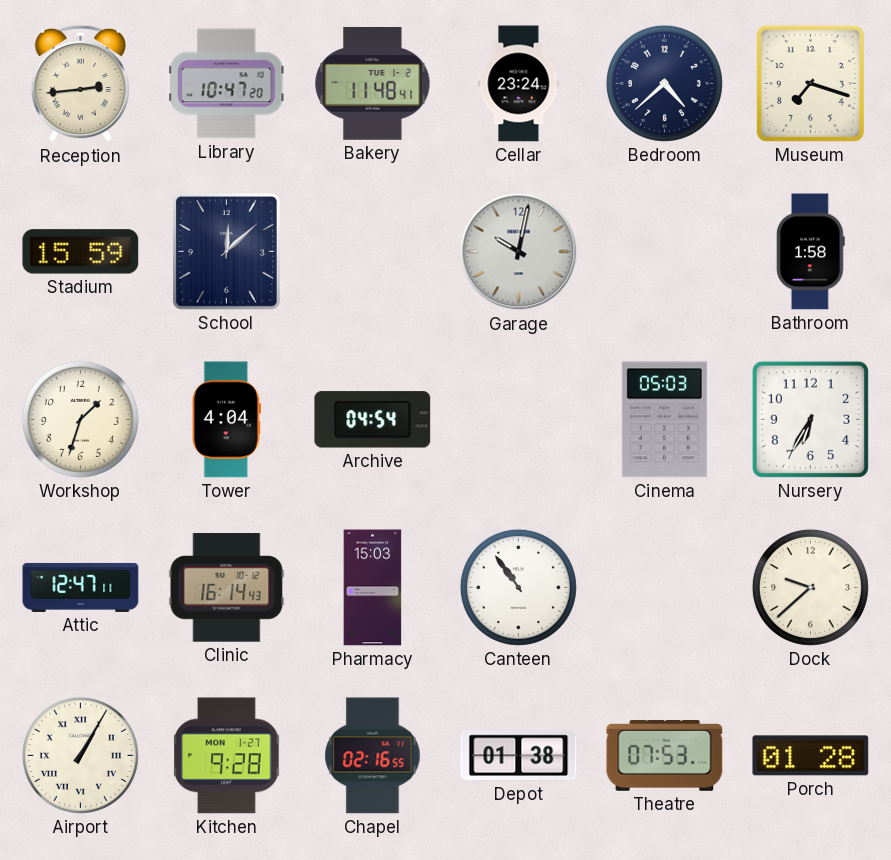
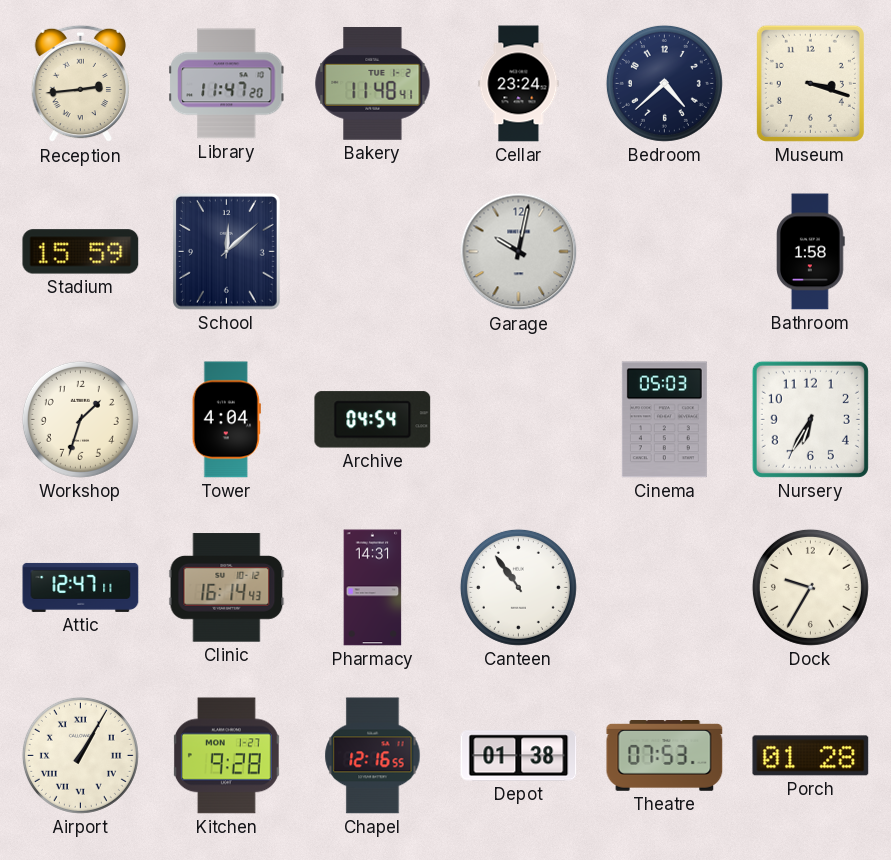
Library: 10:47 -> 11:47 (227, 84)
Museum: 7:18 -> 3:18 (810, 83)
Pharmacy: 15:03 -> 14:31 (373, 588)
Dock: 9:38 -> 9:35 (810, 587)
Chapel: 02:16 -> 12:16 (373, 756)
